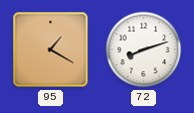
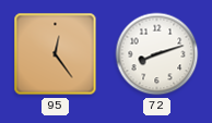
95: 1:20 -> 12:24 (56, 54)
